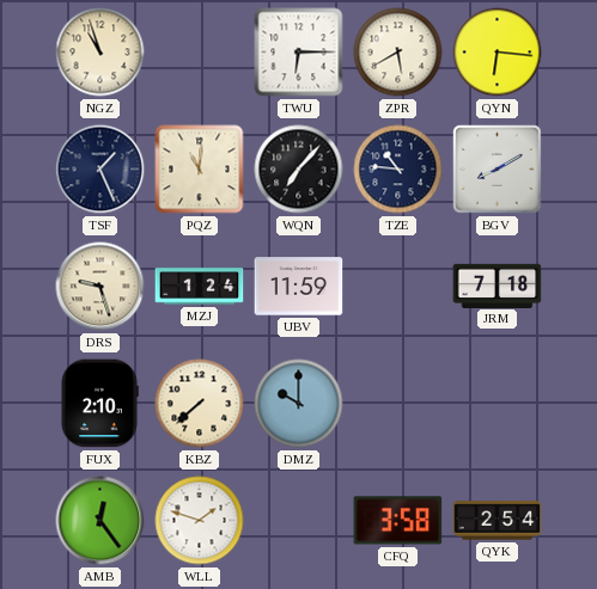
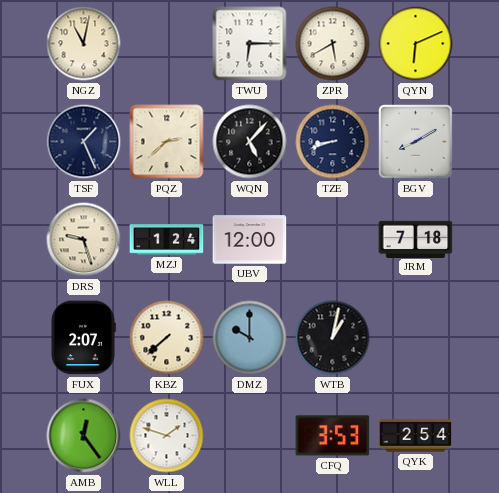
NGZ: 10:57 -> 11:02 (84, 44)
QYN: 6:16 -> 6:11 (416, 44)
PQZ: 11:01 -> 2:38 (167, 142)
WQN: 7:07 -> 5:07 (250, 142)
TZE: 10:46 -> 8:42 (333, 142)
UBV: 11:59 -> 12:00 (250, 240)
FUX: 2:10 -> 2:07 (83, 338)
WTB: none -> 1:02 (333, 338)
CFQ: 3:58 -> 3:53 (333, 436)
